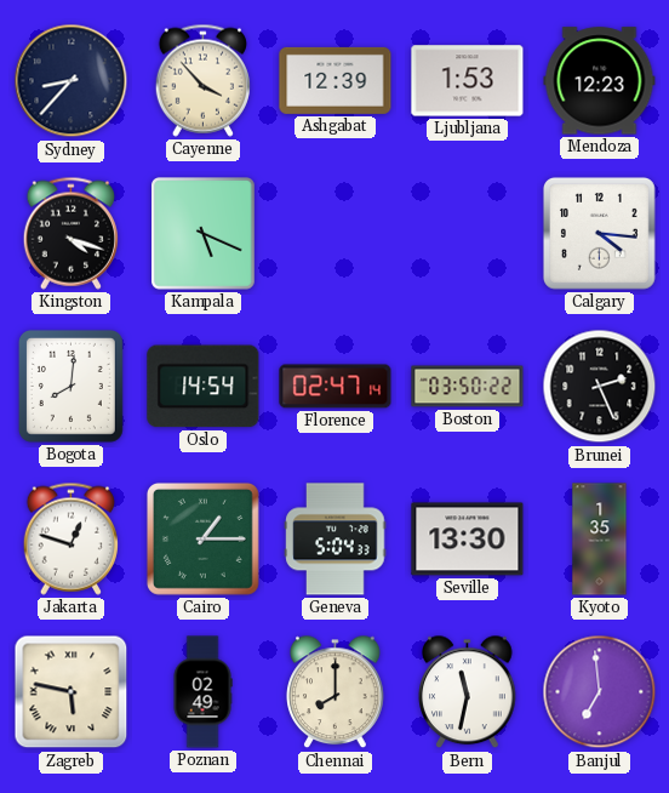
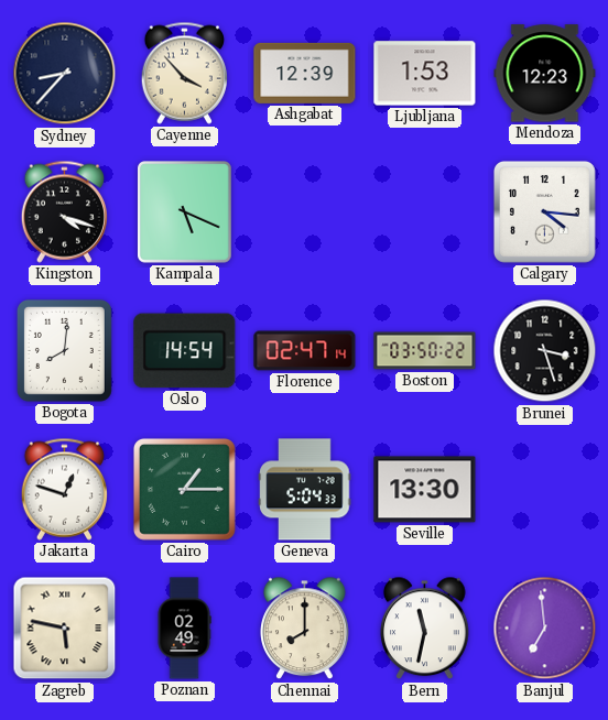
Brunei: 2:26 -> 3:27 (545, 351)
Kyoto: 1:35 -> none (600, 540)
